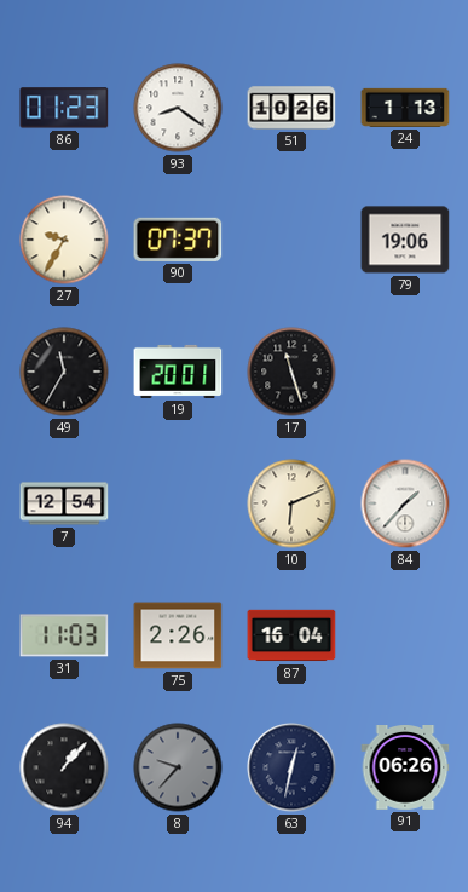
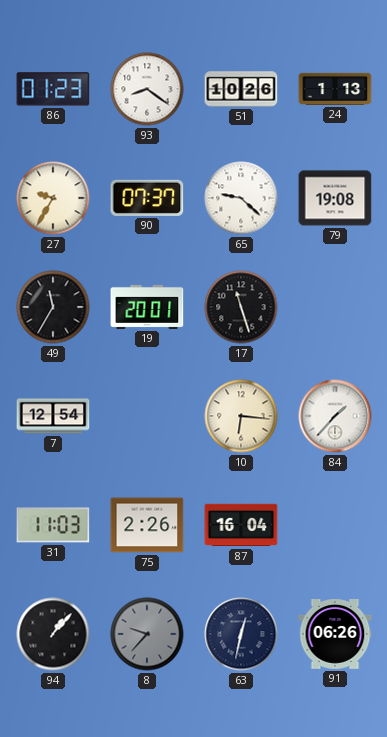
65: none -> 9:22 (241, 198)
79: 19:06 -> 19:08 (335, 198)
10: 6:11 -> 6:16 (241, 416)
